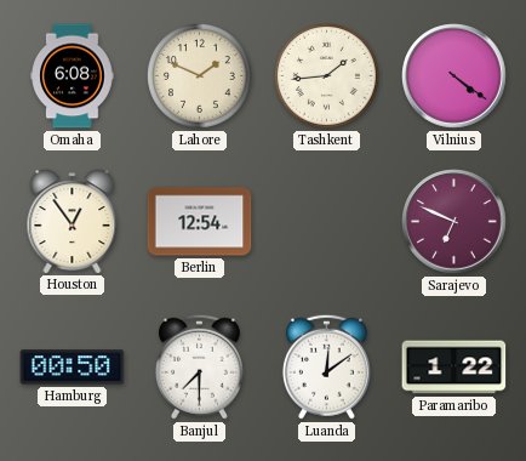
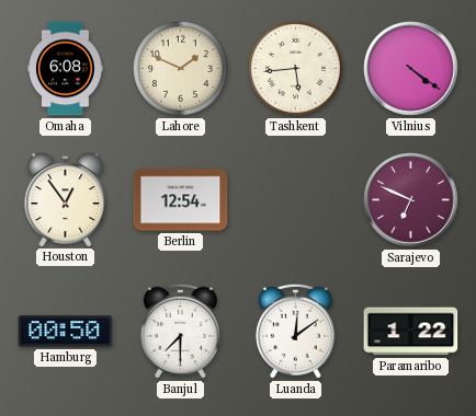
Tashkent: 1:44 -> 5:44 (296, 69)
